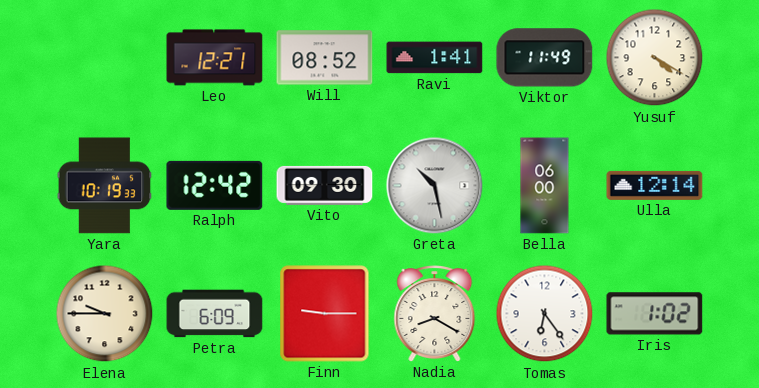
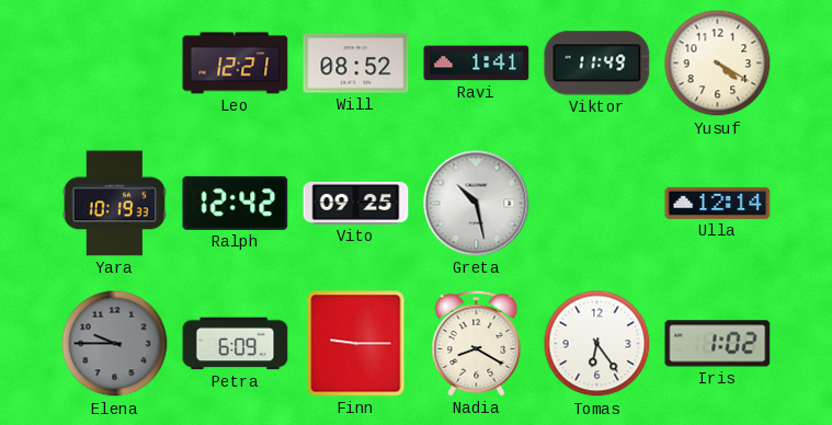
Vito: 09:30 -> 09:25 (356, 203)
Bella: 06:00 -> none (545, 186)
Elena dial: cream -> grey (115, 344)
